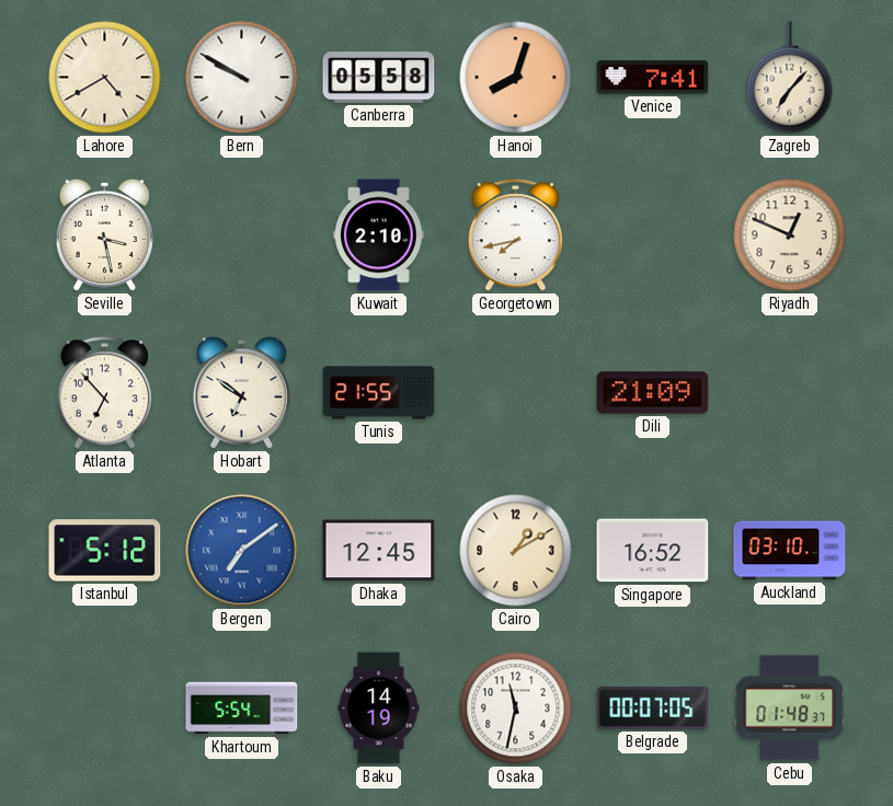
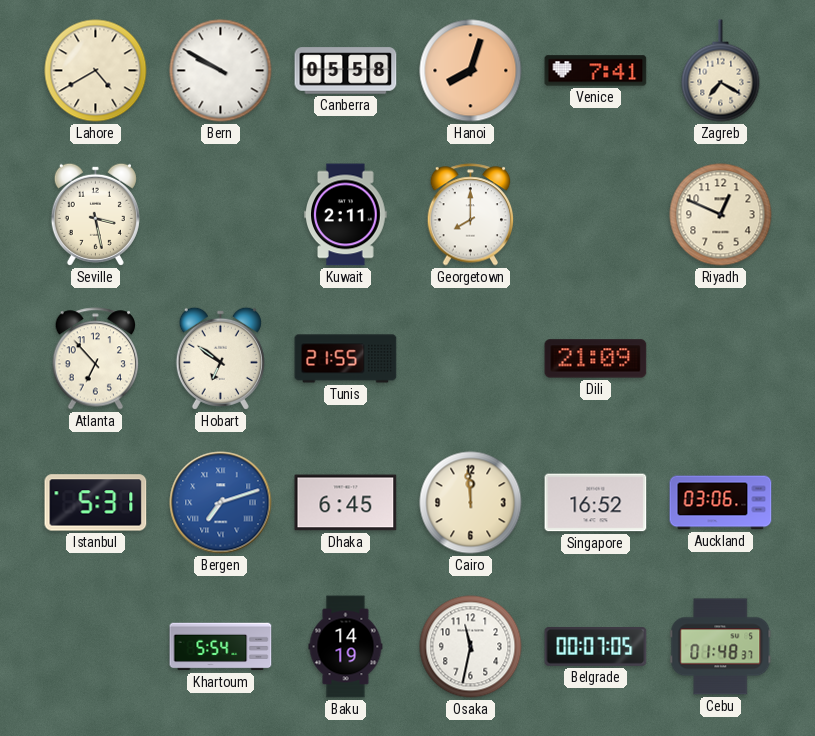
Zagreb: 7:07 -> 7:20 (721, 71)
Kuwait: 2:10 -> 2:11 (346, 215)
Georgetown: 7:43 -> 8:00 (471, 215)
Istanbul: 5:12 -> 5:31 (96, 503)
Bergen: 7:09 -> 7:12 (221, 503)
Dhaka: 12:45 -> 6:45 (346, 503)
Cairo: 1:10 -> 11:59 (471, 503)
Auckland: 03:10 -> 03:06 (721, 503)
